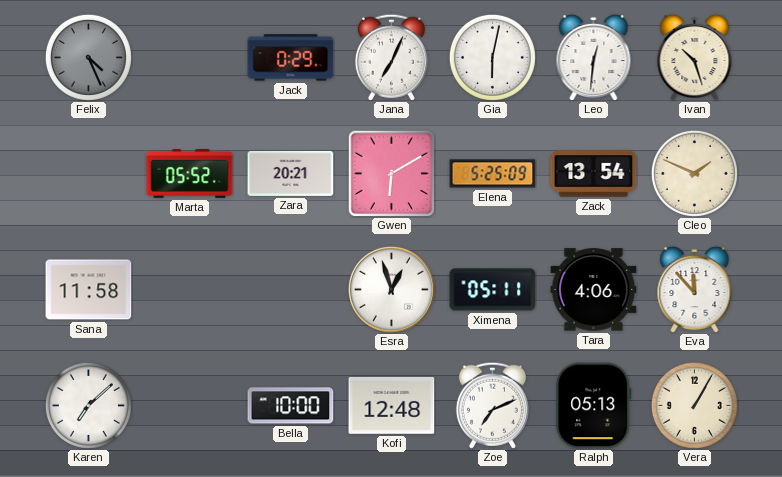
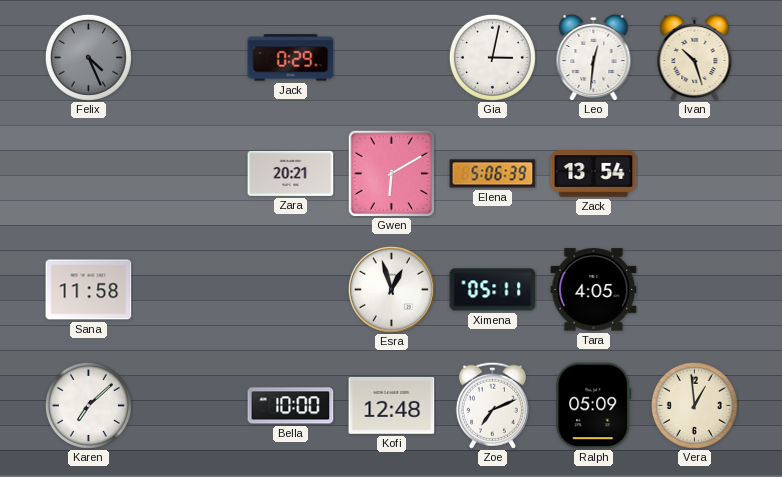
Jana: 7:04 -> none (391, 57)
Gia: 6:02 -> 3:02 (492, 57)
Marta: 05:52 -> none (190, 174)
Elena: 5:25 -> 5:06 (493, 174)
Cleo: 1:49 -> none (694, 173)
Tara: 4:06 -> 4:05 (594, 290)
Eva: 11:53 -> none (695, 289)
Ralph: 05:13 -> 05:09 (594, 406)
Vera: 1:05 -> 12:59 (694, 405)
